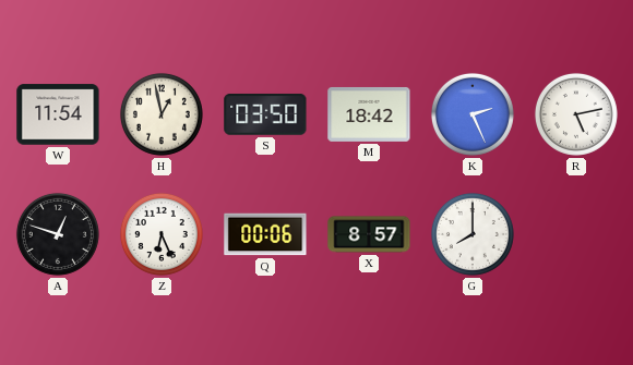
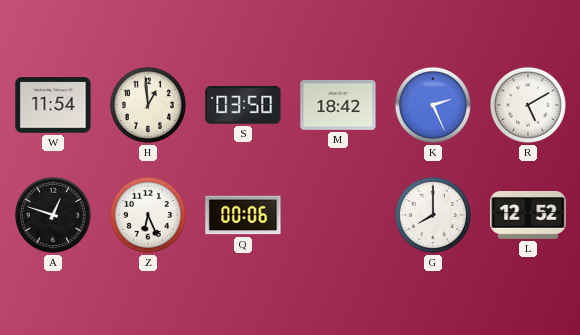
H: 12:58 -> 12:59 (148, 105)
R: 5:13 -> 5:10 (528, 105)
X: 8:57 -> none (369, 234)
L: none -> 12:52 (528, 216)
